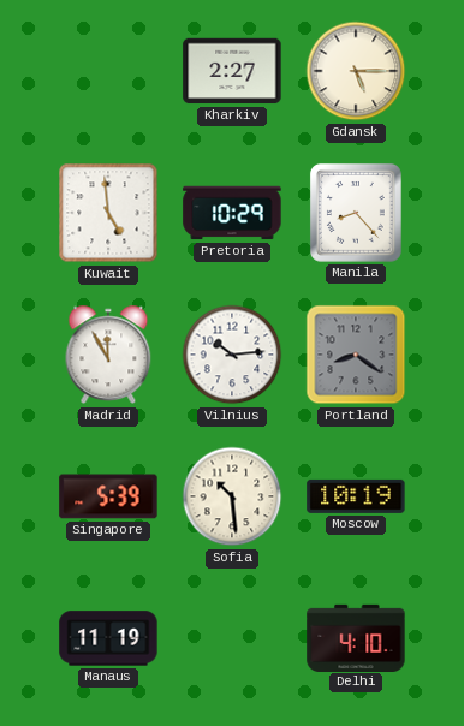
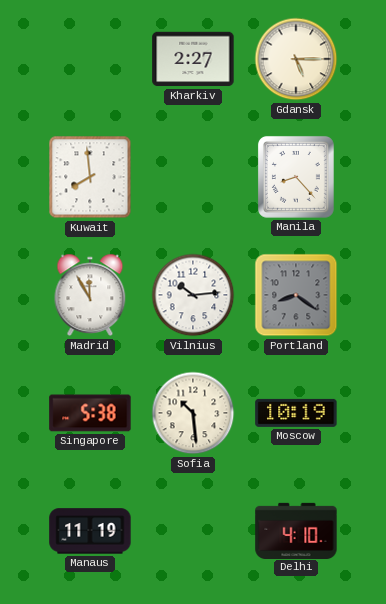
Kuwait: 4:59 -> 7:59 (90, 177)
Pretoria: 10:29 -> none (232, 213)
Singapore: 5:39 -> 5:38 (90, 413)
